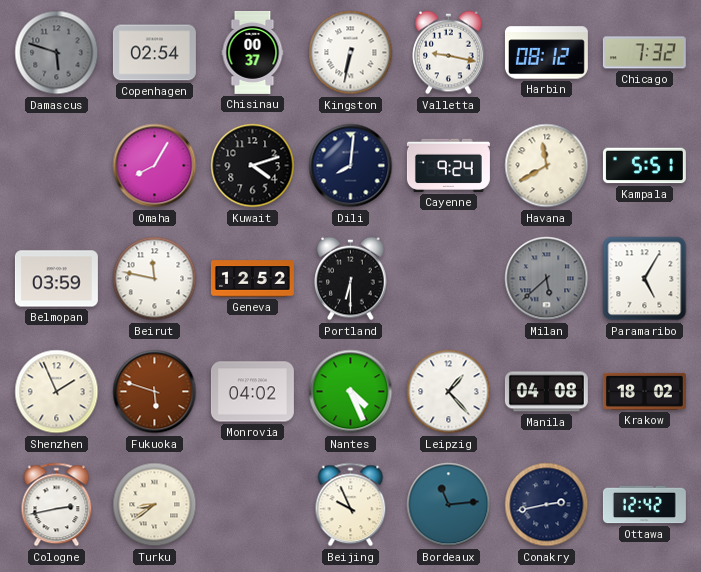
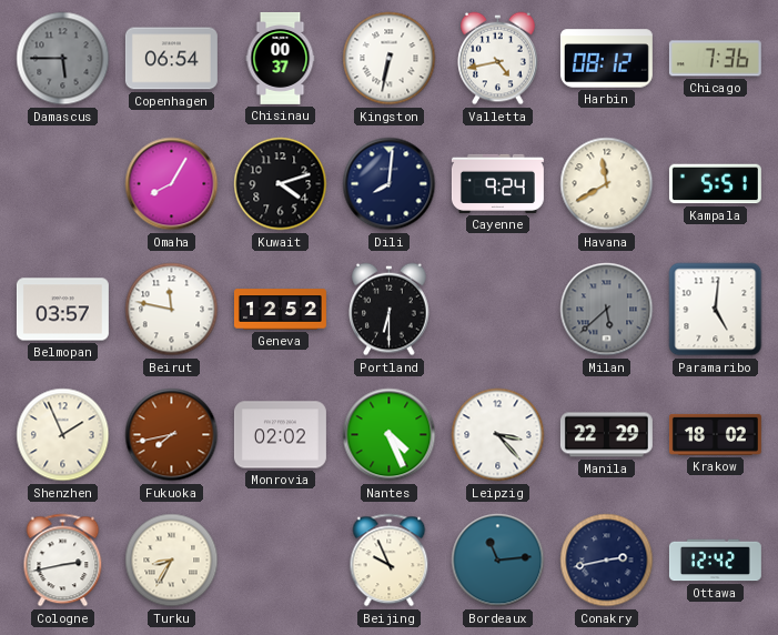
Damascus: 5:48 -> 5:45 (63, 59)
Copenhagen: 02:54 -> 06:54 (171, 59)
Valletta: 9:17 -> 4:43 (498, 59)
Chicago: 7:32 -> 7:36 (715, 59)
Belmopan: 03:59 -> 03:57 (62, 310)
Paramaribo: 5:05 -> 5:01 (716, 310)
Fukuoka: 5:48 -> 7:43 (172, 435)
Monrovia: 04:02 -> 02:02 (280, 435)
Leipzig: 1:23 -> 3:23 (498, 435)
Manila: 04:08 -> 22:29 (606, 435)
Turku: 8:39 -> 8:35 (172, 561)
